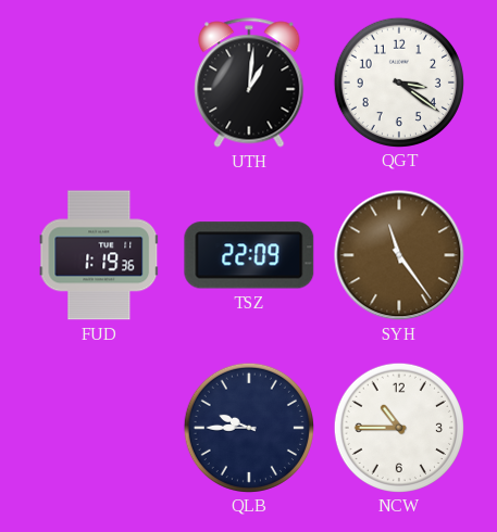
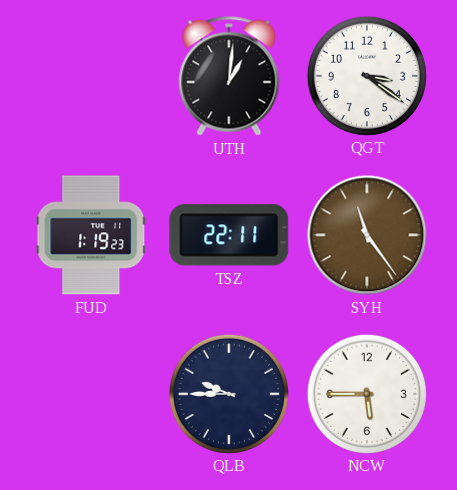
FUD: 1:19:36 -> 1:19:23 (91, 235)
TSZ: 22:09 -> 22:11 (229, 235)
NCW: 10:45 -> 5:45 (366, 393)
